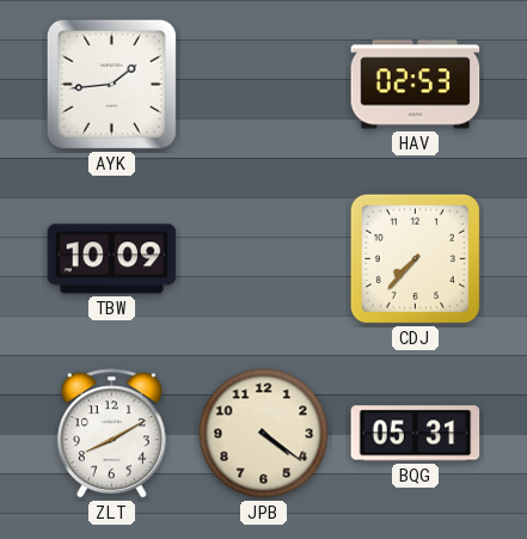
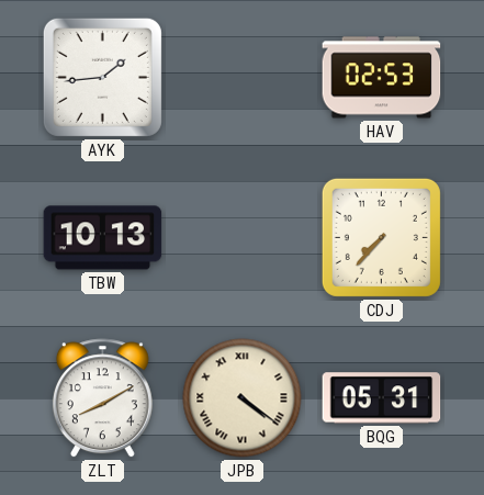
TBW: 10:09 -> 10:13 (103, 238)
JPB numerals: Arabic -> Roman (243, 398)
